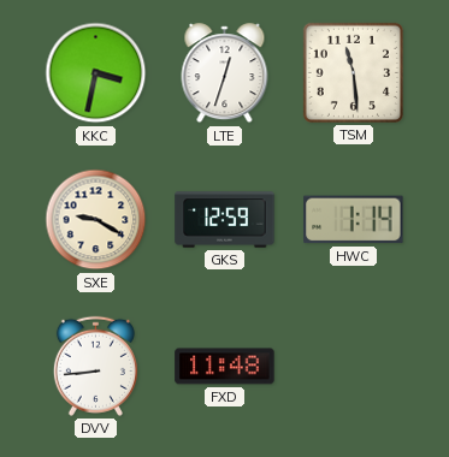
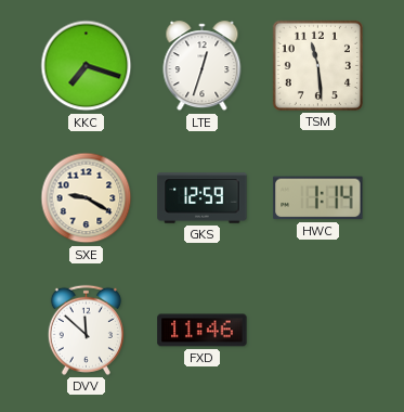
KKC: 3:32 -> 7:18 (87, 66)
DVV: 8:44 -> 11:52 (86, 330)
FXD: 11:48 -> 11:46 (203, 331)
